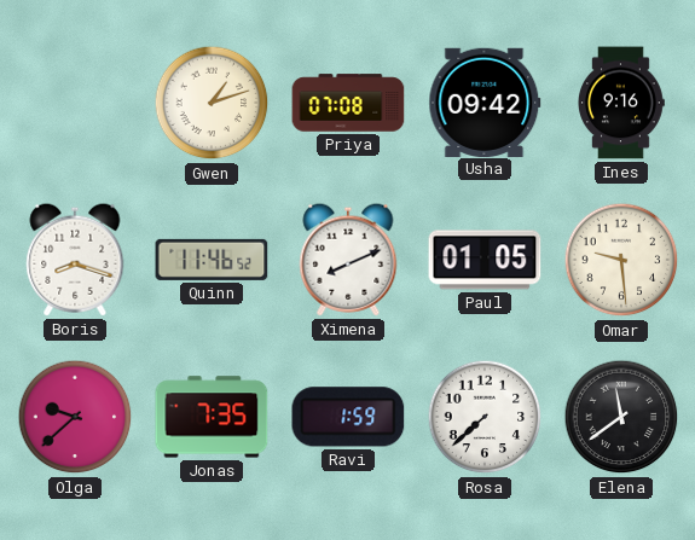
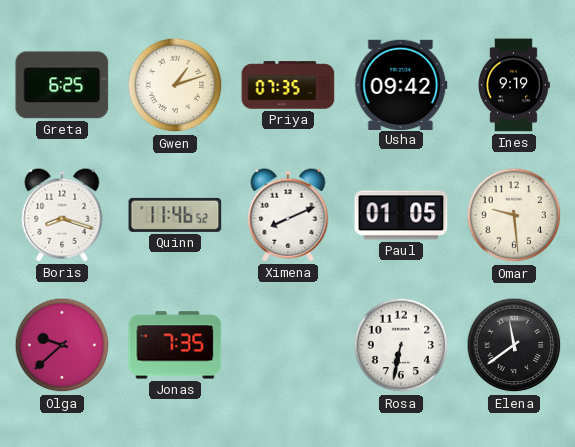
Greta: none -> 6:25 (62, 85)
Priya: 07:08 -> 07:35 (288, 85)
Ines: 9:16 -> 9:19 (514, 85)
Ravi: 1:59 -> none (348, 417)
Rosa: 7:38 -> 6:32 (401, 345)
